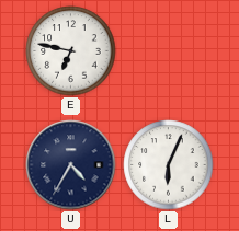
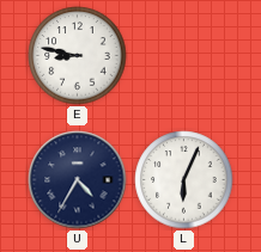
E: 6:47 -> 8:47 (78, 56)
